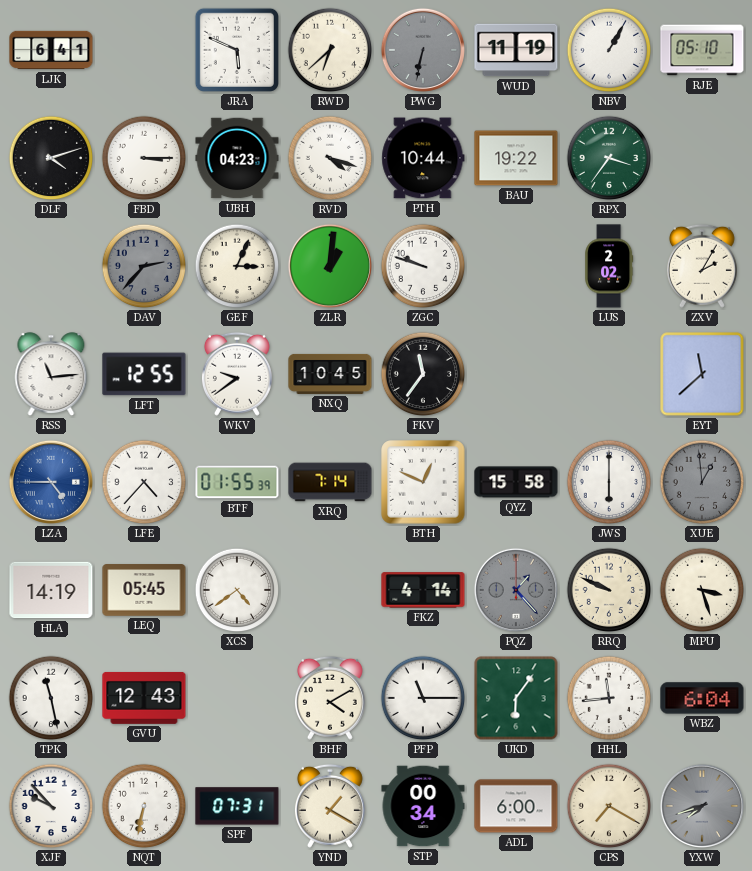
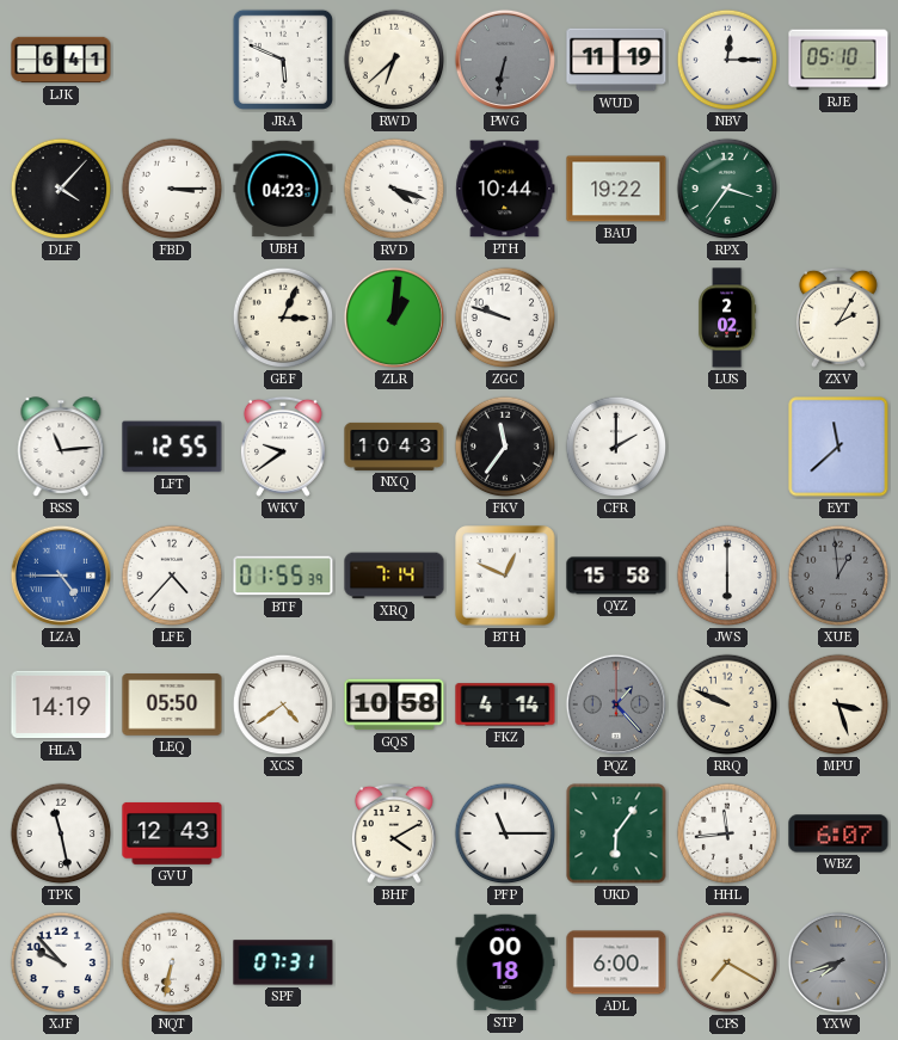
NBV: 1:05 -> 12:15 (727, 60)
DLF: 4:12 -> 4:07 (61, 189)
DAV: 2:37 -> none (144, 266)
NXQ: 10:45 -> 10:43 (394, 447)
CFR: none -> 2:00 (616, 447)
LEQ: 05:45 -> 05:50 (172, 704)
GQS: none -> 10:58 (394, 704)
WBZ: 6:04 -> 6:07 (838, 833)
YND: 1:20 -> none (330, 806)
STP: 00:34 -> 00:18 (505, 962)
